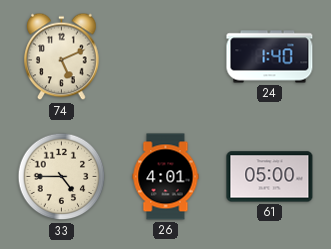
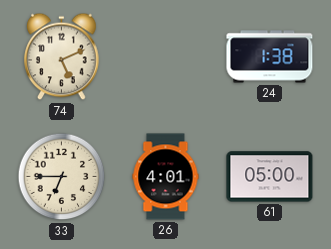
24: 1:40 -> 1:38 (270, 57)
33: 4:45 -> 6:45 (62, 177)
